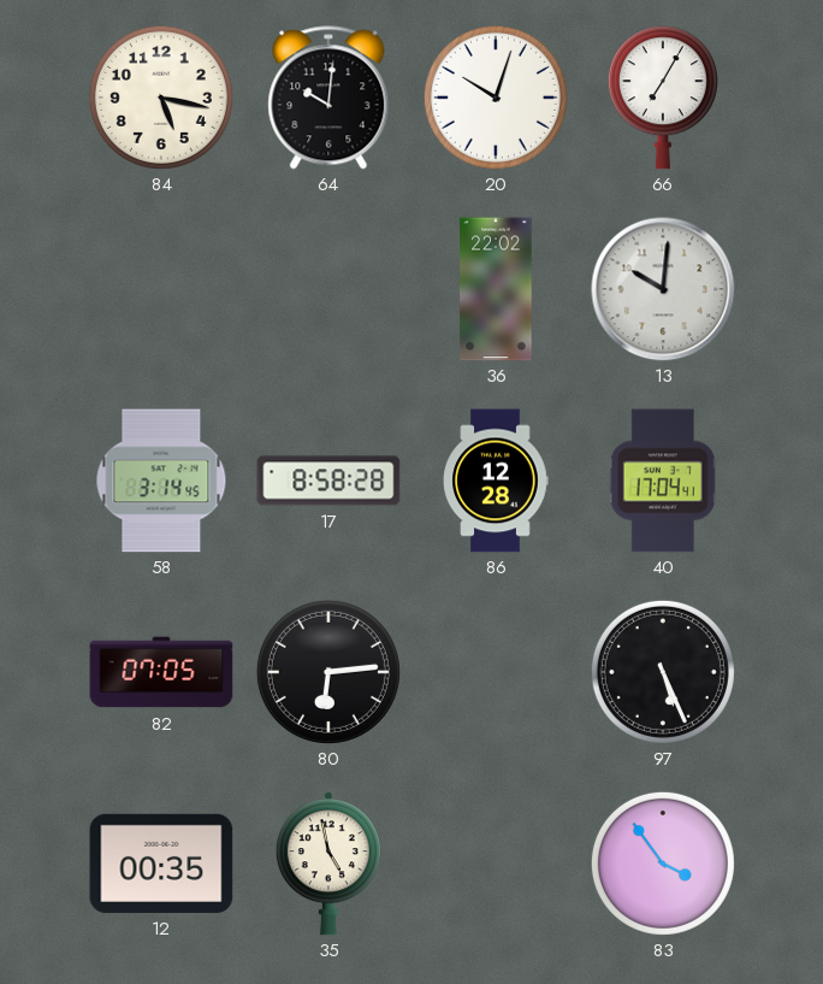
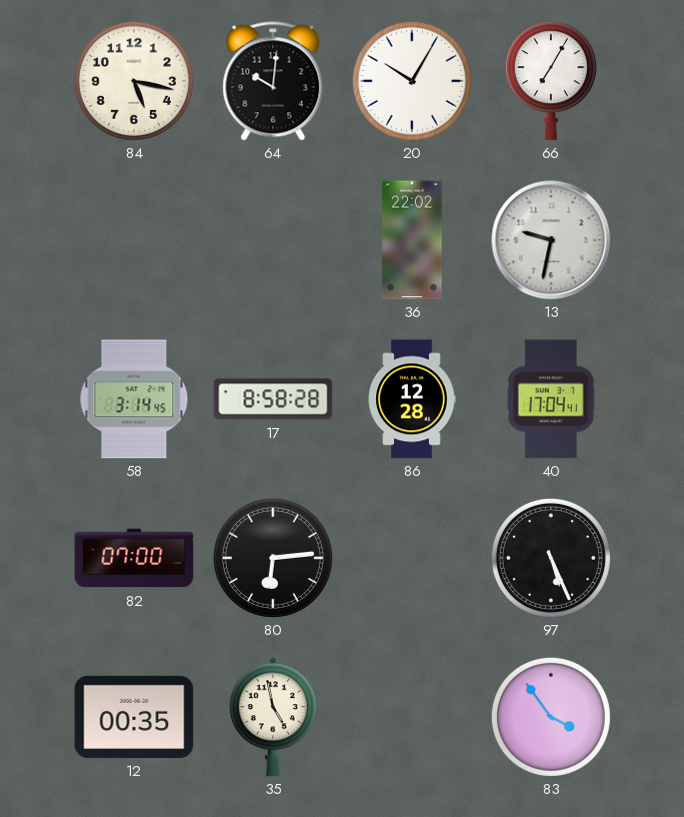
20: 10:03 -> 10:05 (412, 81)
13: 10:01 -> 9:32 (551, 240)
82: 07:05 -> 07:00 (134, 558)
